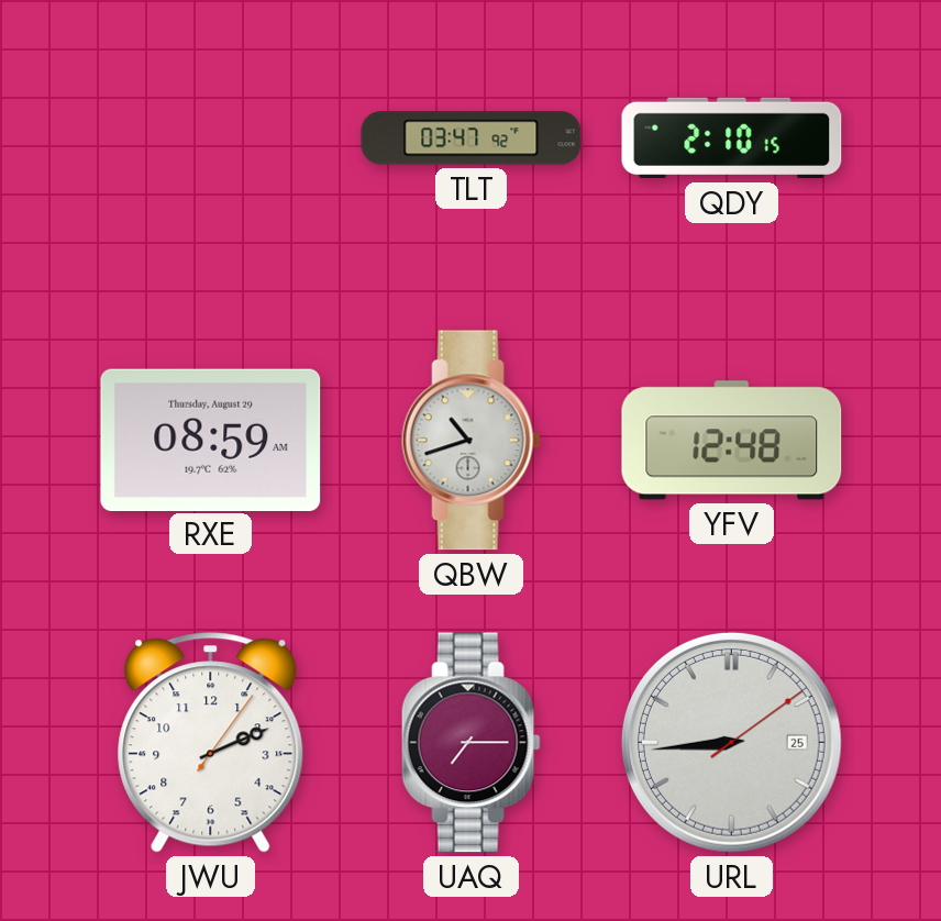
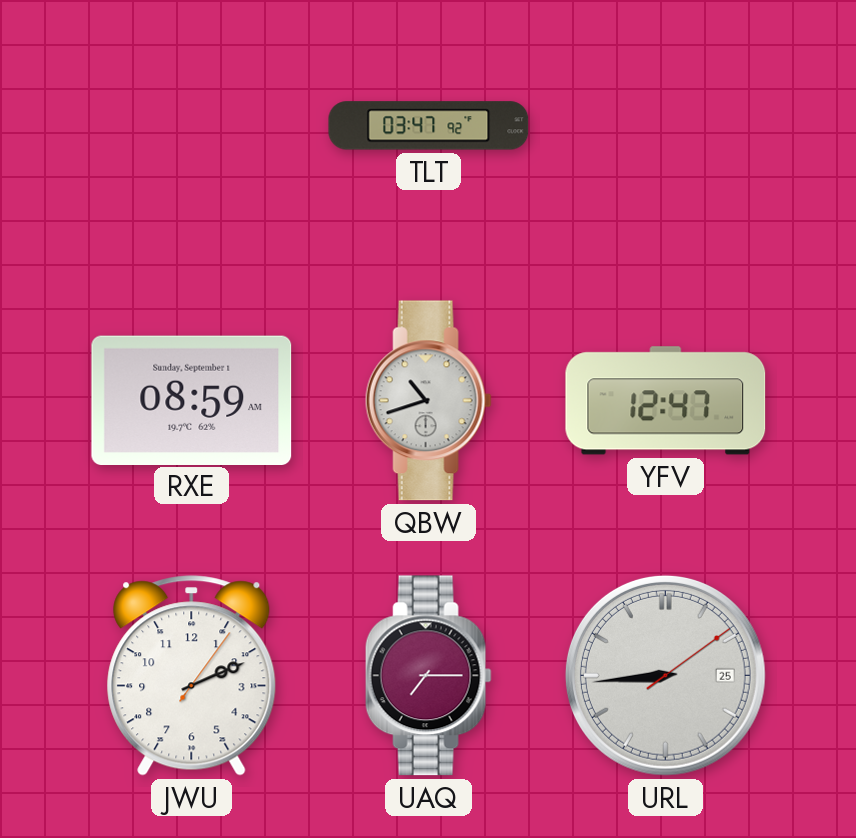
QDY: 2:10 -> none (732, 138)
RXE date: Thursday, August 29 -> Sunday, September 1 (192, 400)
YFV: 12:48 -> 12:47 (666, 401)
